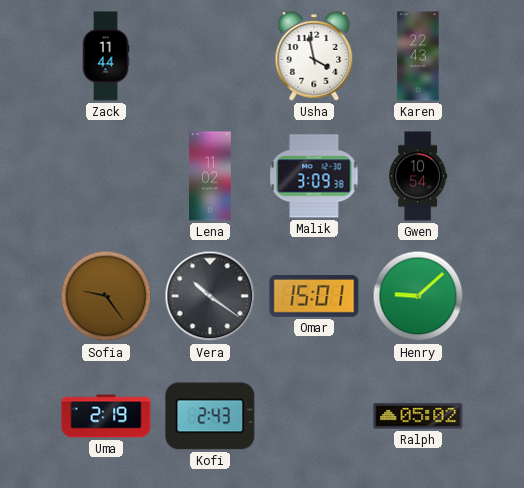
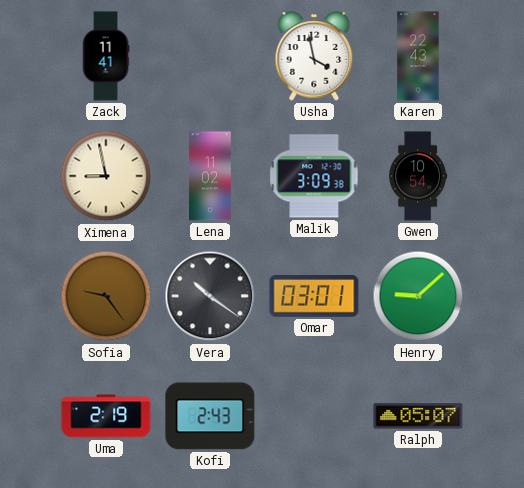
Zack: 11:44 -> 11:41 (106, 56)
Ximena: none -> 8:58 (106, 176)
Omar: 15:01 -> 03:01 (314, 297)
Ralph: 05:02 -> 05:07 (418, 416)
